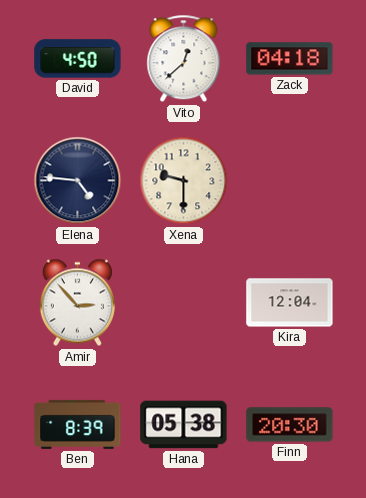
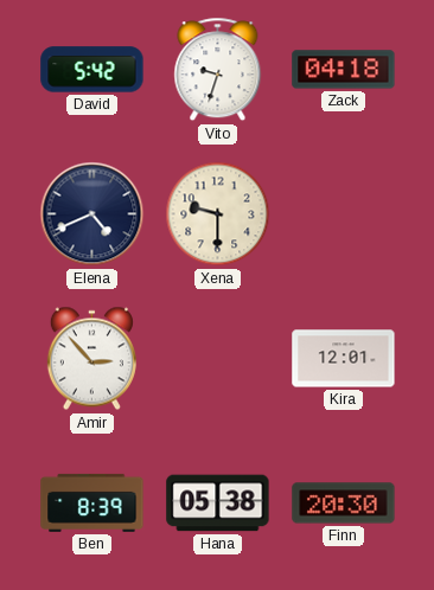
David: 4:50 -> 5:42 (92, 70)
Vito: 12:38 -> 9:33 (218, 70)
Elena: 4:46 -> 4:41 (92, 214)
Kira: 12:04 -> 12:01 (344, 359)
